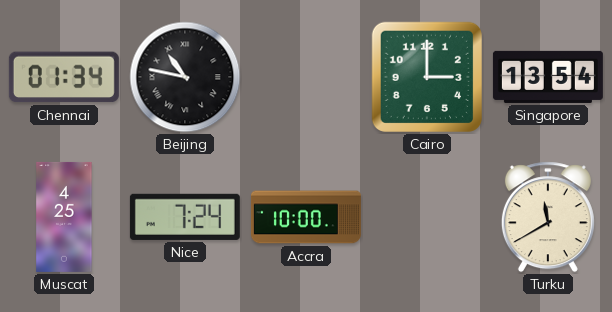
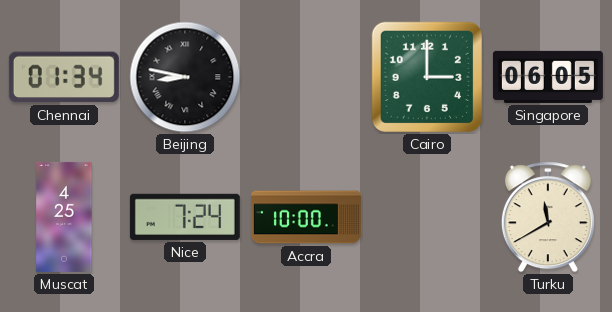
Beijing: 10:47 -> 8:47 (185, 77)
Singapore: 13:54 -> 06:05 (548, 77)
